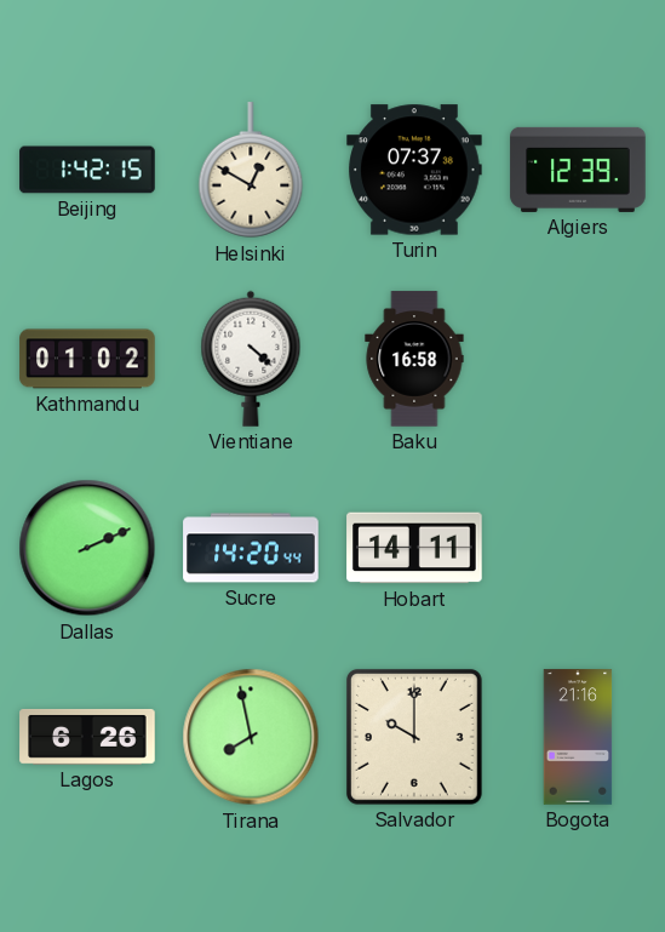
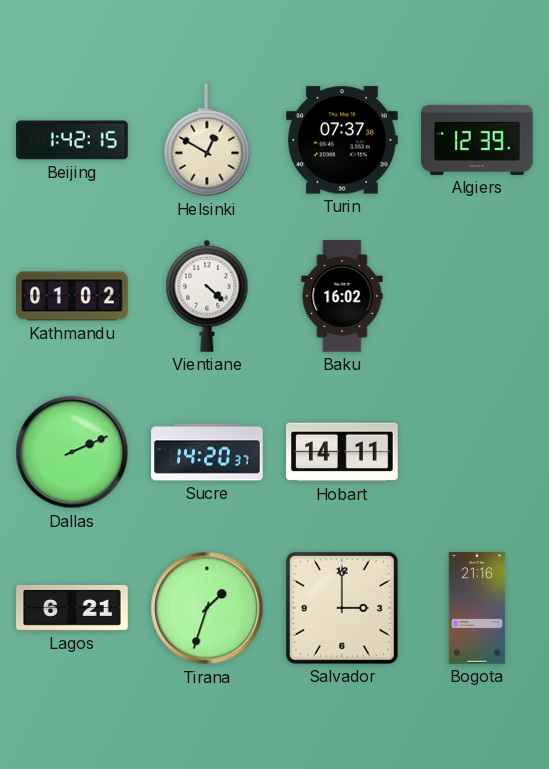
Baku: 16:58 -> 16:02 (342, 296)
Sucre: 14:20:44 -> 14:20:37 (207, 452)
Lagos: 6:26 -> 6:21 (72, 608)
Tirana: 7:58 -> 1:33 (207, 608)
Salvador: 10:00 -> 3:00 (342, 608)
